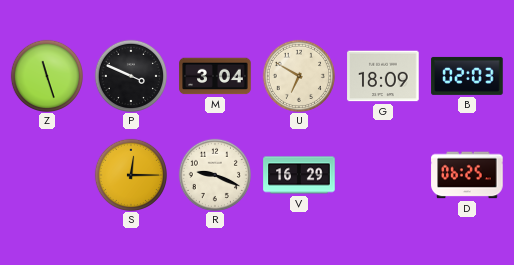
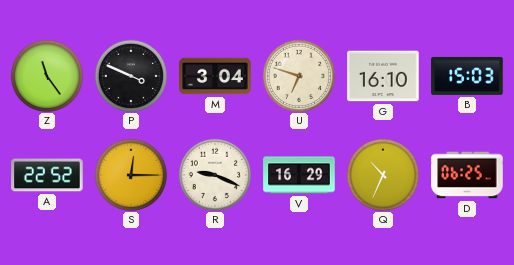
Z: 11:27 -> 11:24 (46, 75)
U: 6:50 -> 6:48 (298, 75)
G: 18:09 -> 16:10 (383, 76)
B: 02:03 -> 15:03 (467, 76)
A: none -> 22:52 (47, 175)
Q: none -> 10:34 (382, 174)
